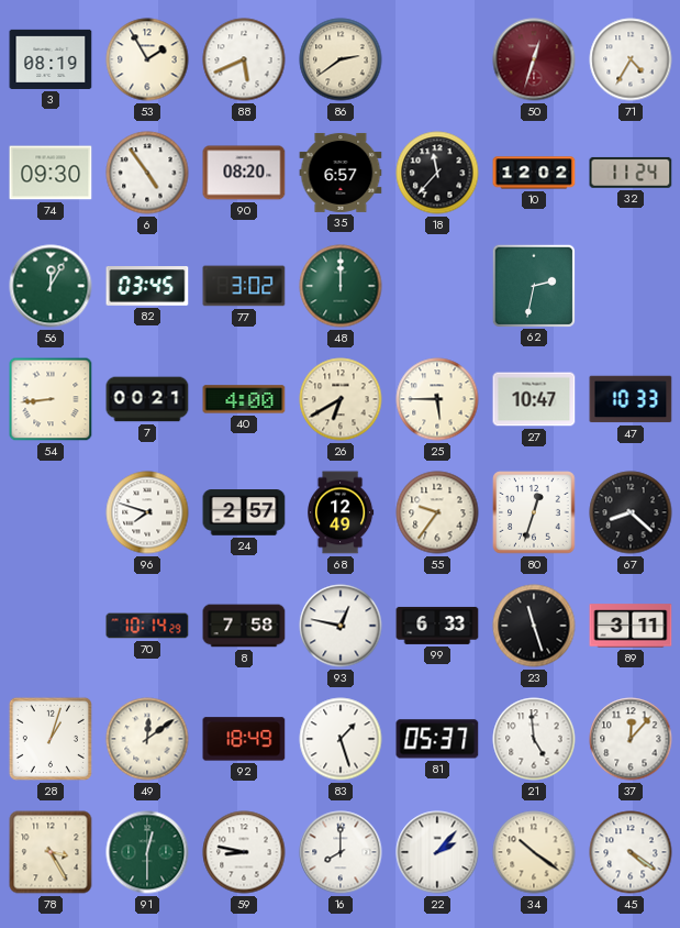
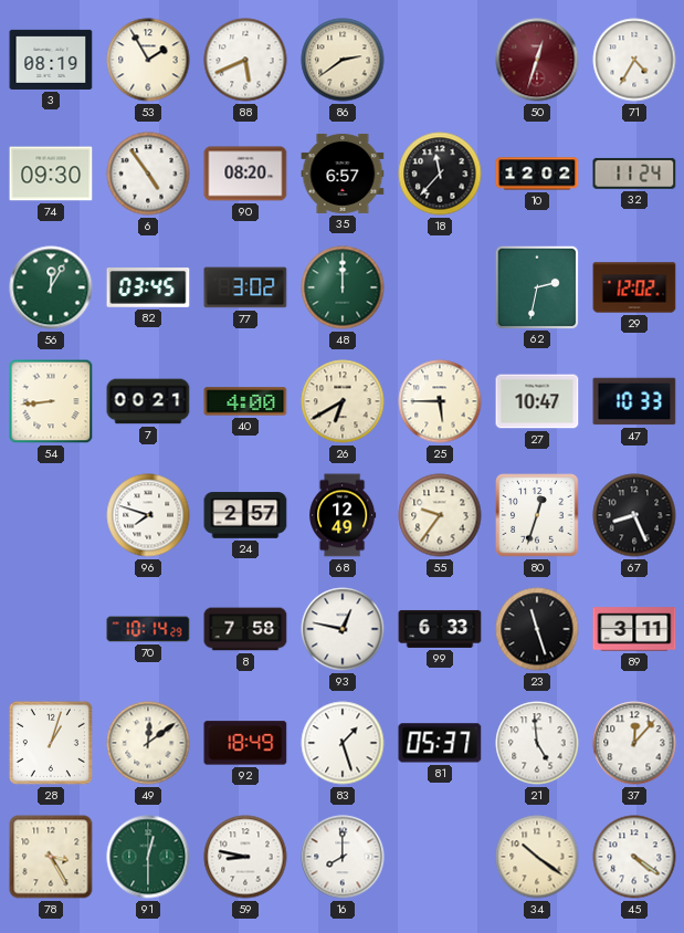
29: none -> 12:02 (634, 287)
67: 8:22 -> 8:26 (634, 515)
22: 2:07 -> none (437, 852)
